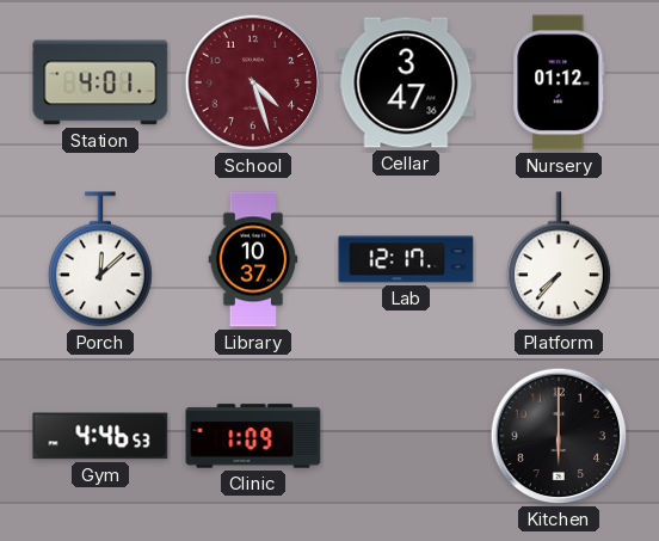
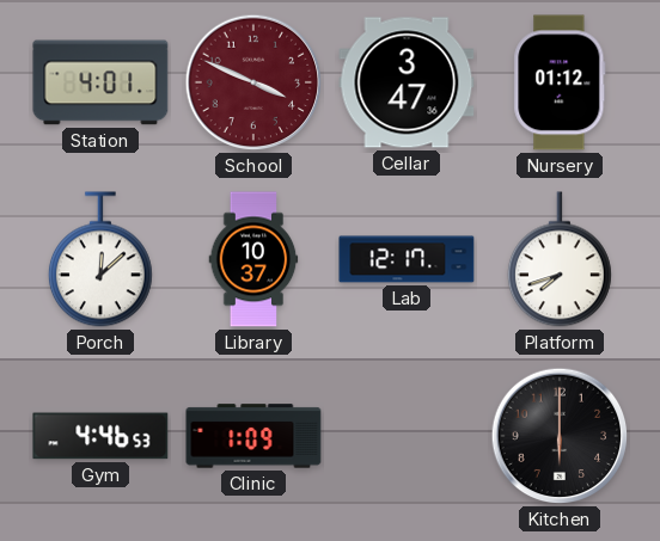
School: 4:27 -> 3:49 (253, 82)
Platform: 7:37 -> 7:42 (560, 259)
